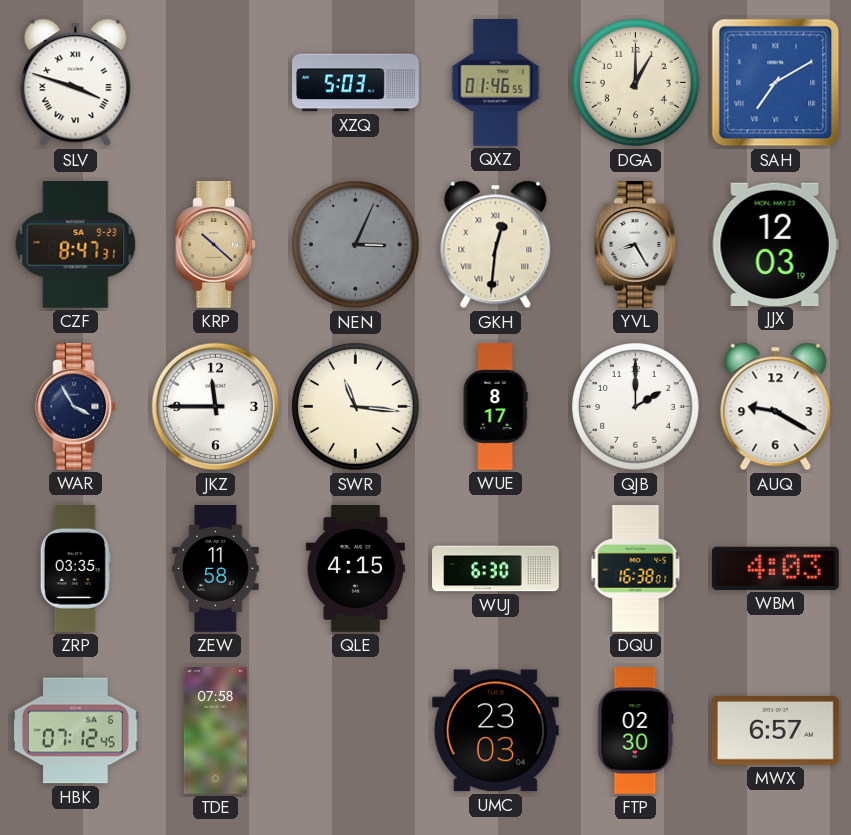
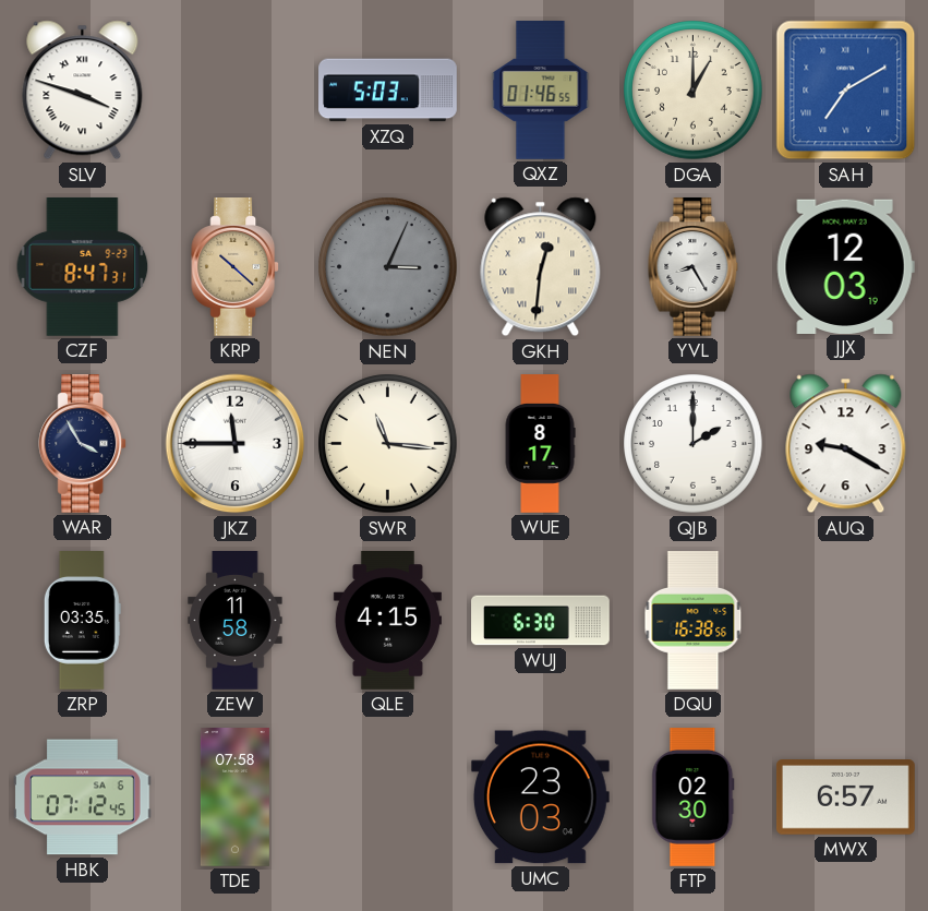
DQU: 16:38:01 -> 16:38:56 (694, 621)
WBM: 4:03 -> none (775, 568)
